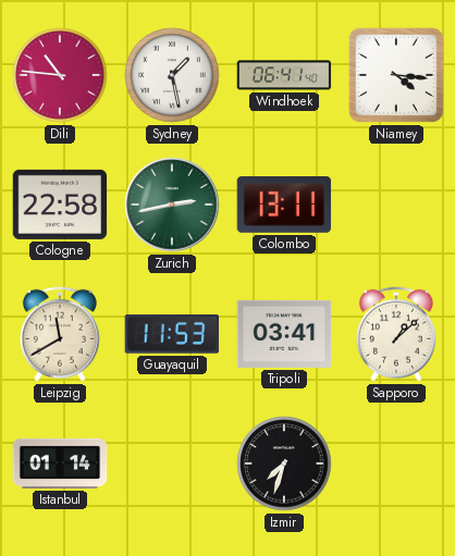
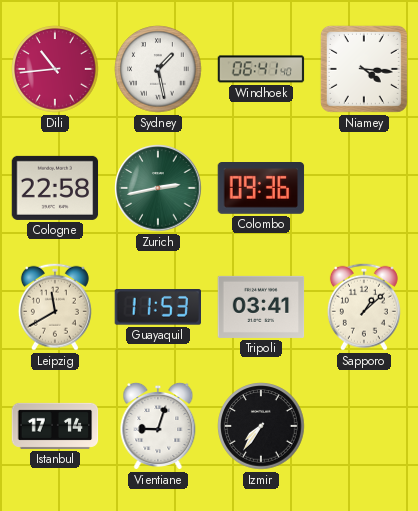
Dili: 10:46 -> 10:44 (55, 69)
Colombo: 13:11 -> 09:36 (261, 189)
Istanbul: 01:14 -> 17:14 (55, 426)
Vientiane: none -> 9:03 (158, 426)
Izmir: 7:33 -> 7:36 (261, 426)
